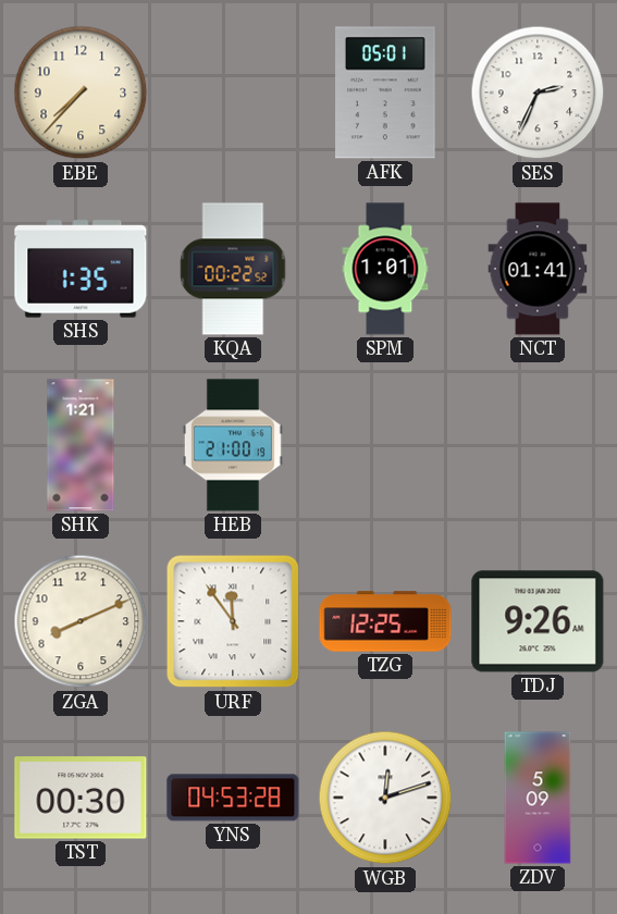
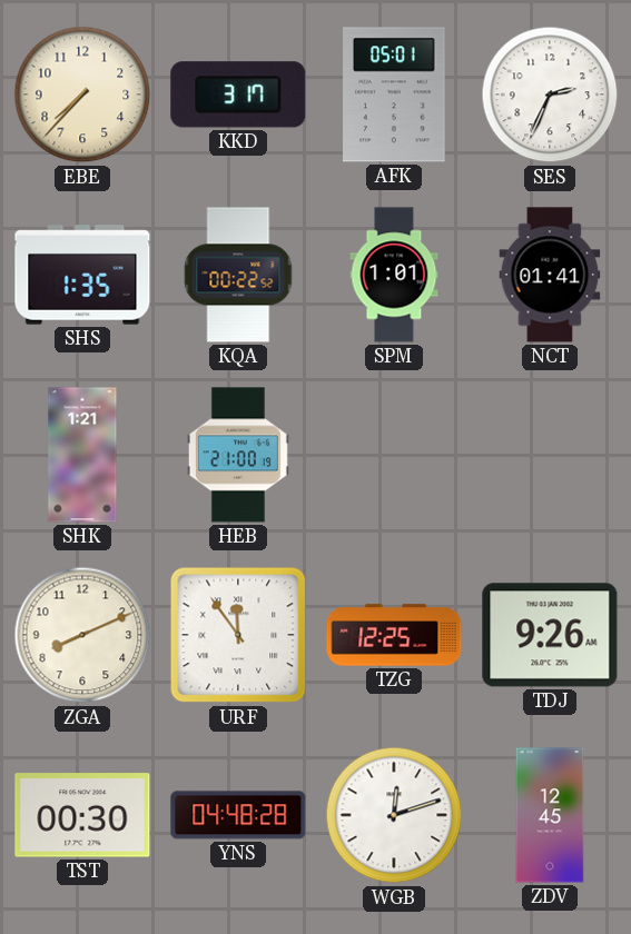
KKD: none -> 3:17 (238, 95)
YNS: 04:53 -> 04:48 (238, 815)
ZDV: 5:09 -> 12:45 (550, 815)
